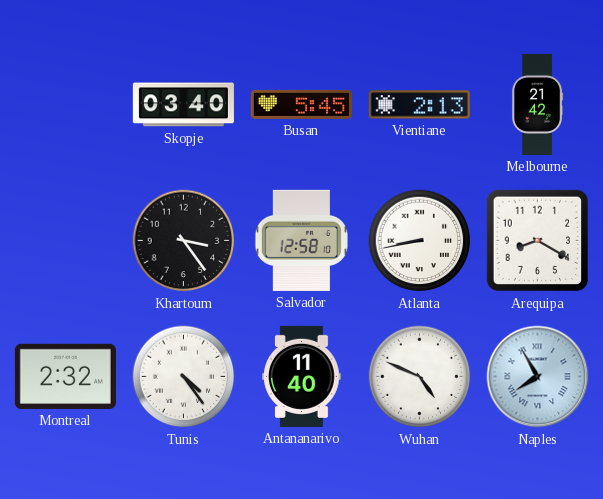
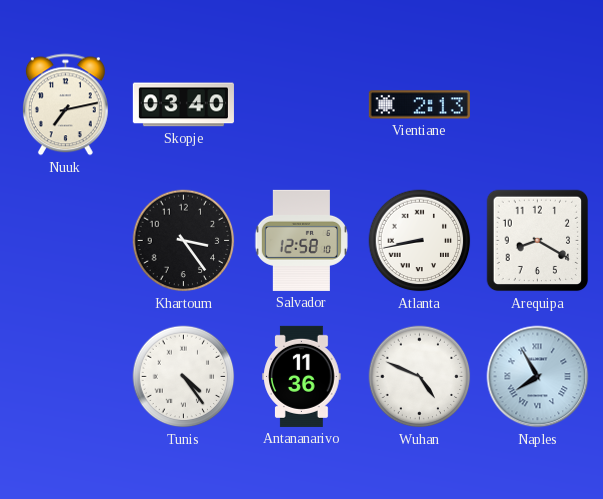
Nuuk: none -> 7:13 (65, 105)
Busan: 5:45 -> none (301, 104)
Melbourne: 21:42 -> none (537, 104)
Montreal: 2:32 -> none (65, 376)
Antananarivo: 11:40 -> 11:36 (302, 376)
